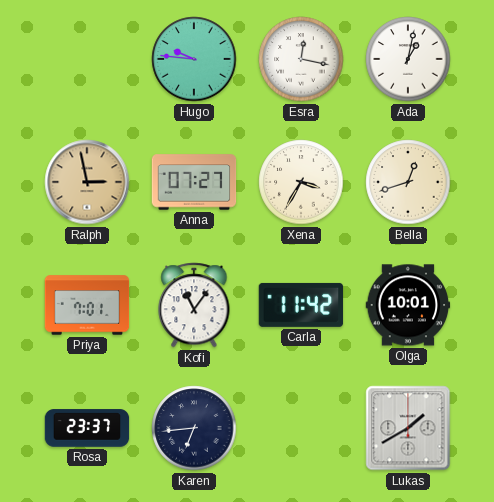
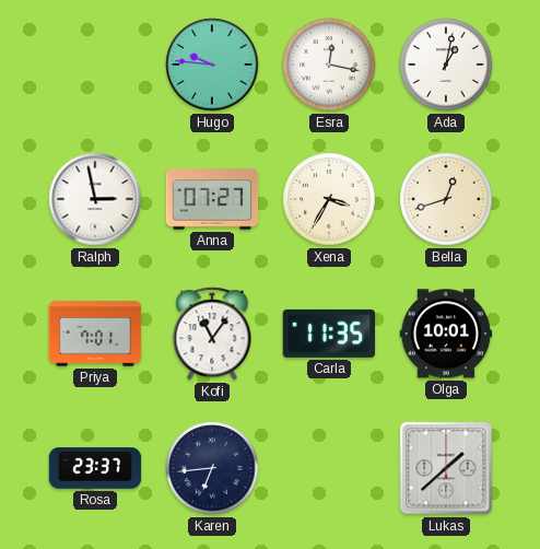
Ralph dial: champagne -> white (95, 199)
Carla: 11:42 -> 11:35 (329, 334)
Lukas: 1:40 -> 1:38 (446, 468)
